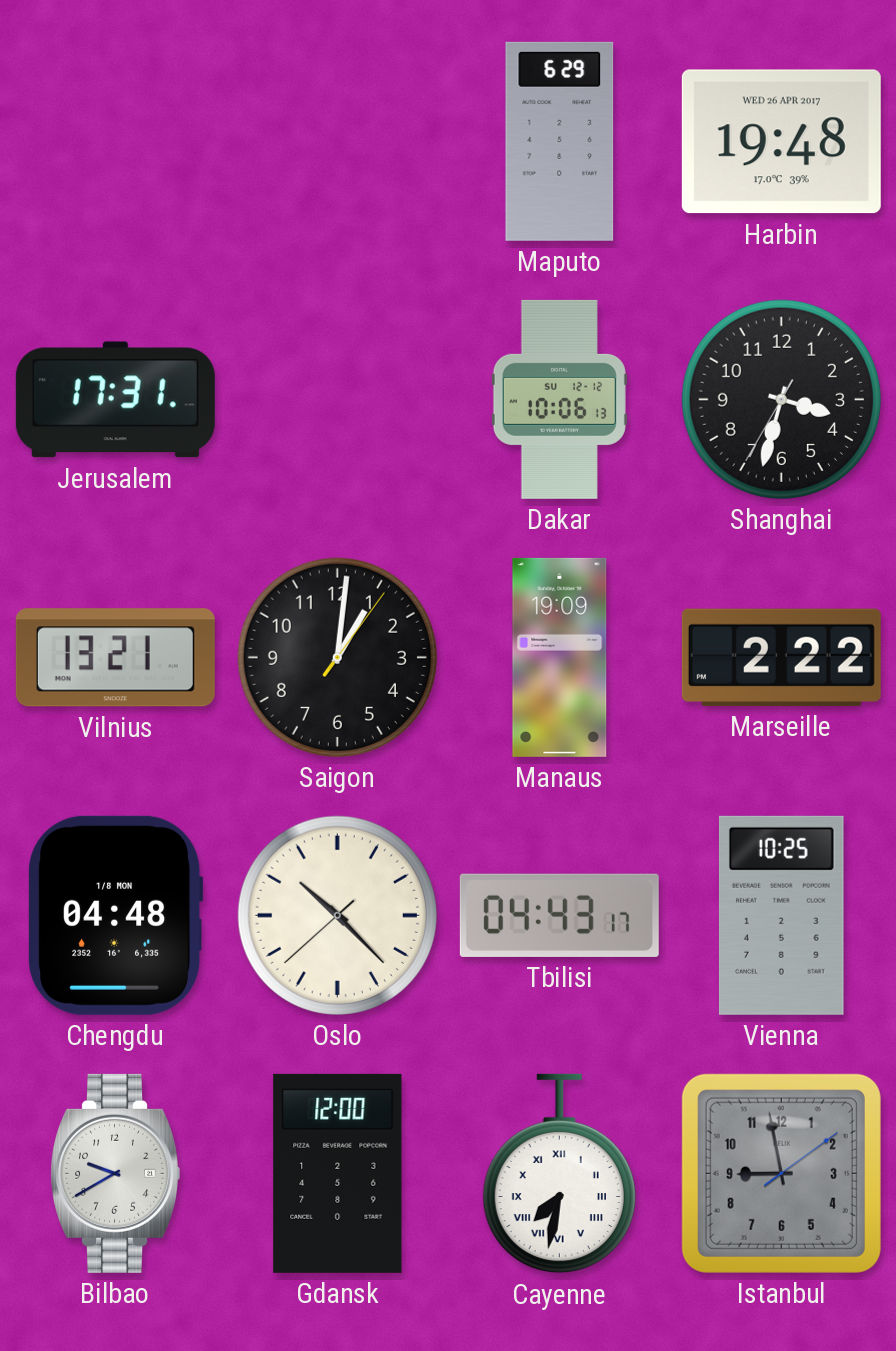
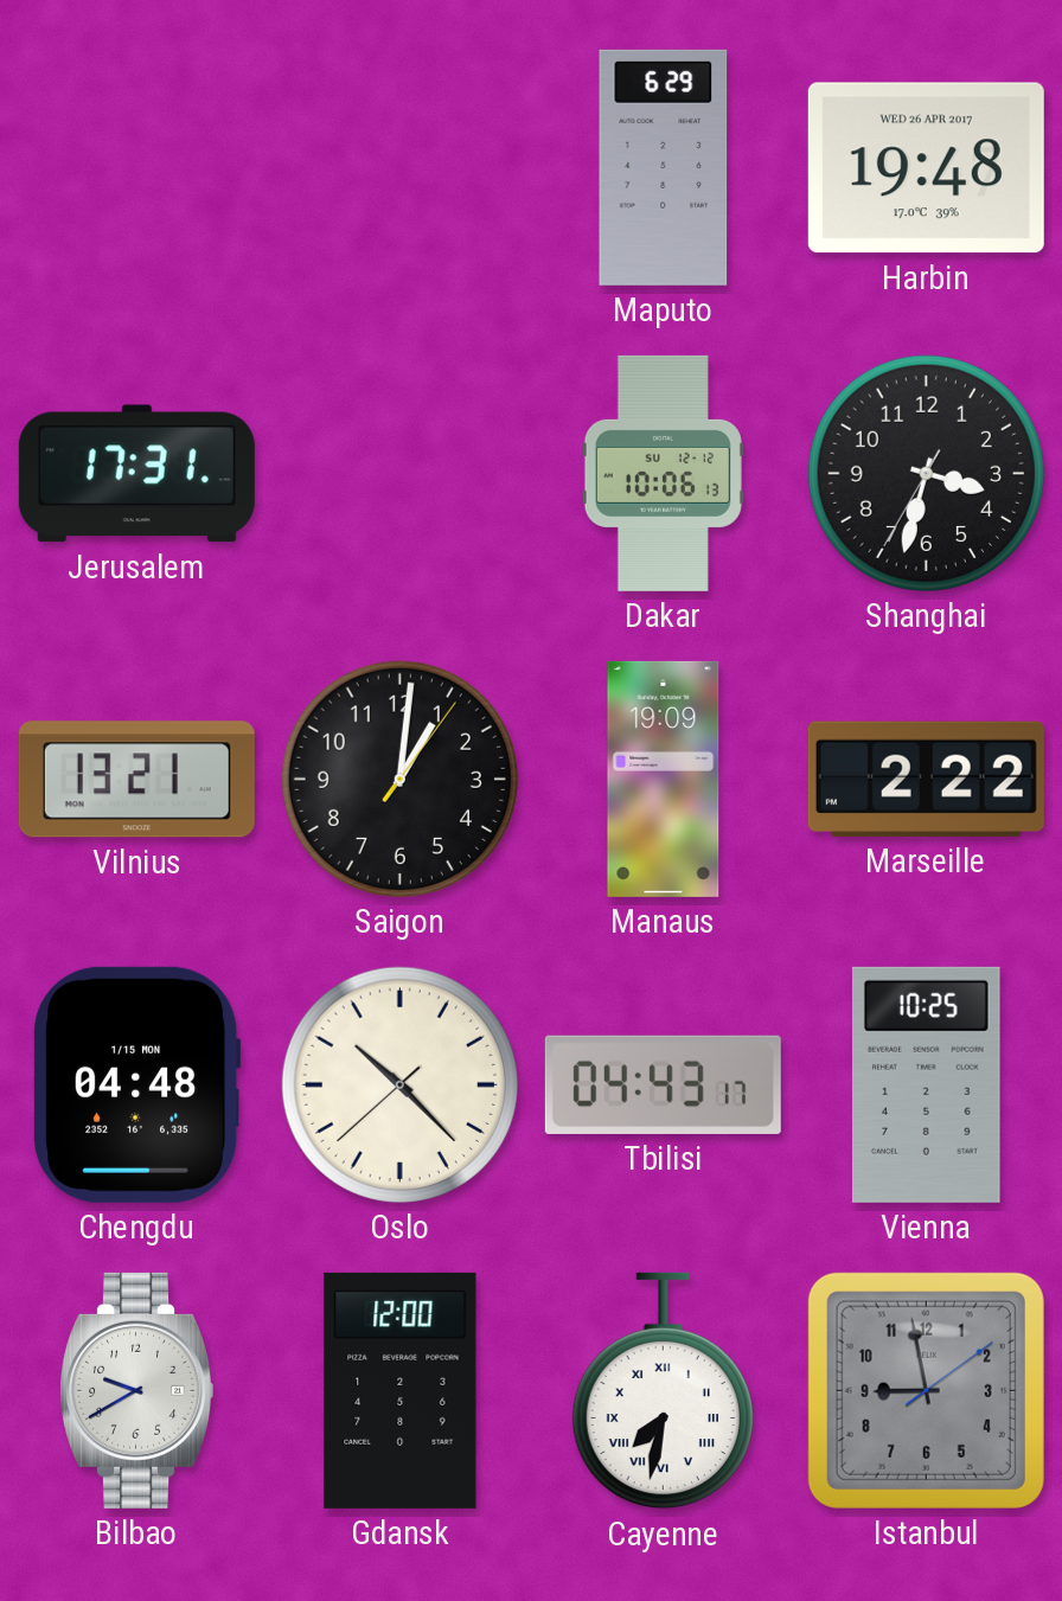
Chengdu date: 1/8 MON -> 1/15 MON (137, 1084)
